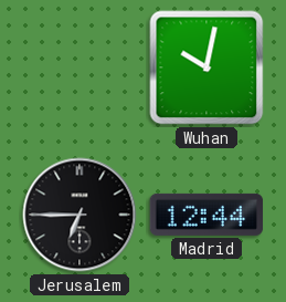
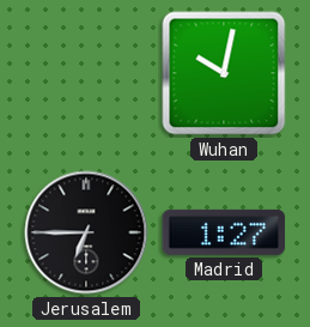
Madrid: 12:44 -> 1:27 (224, 232)
